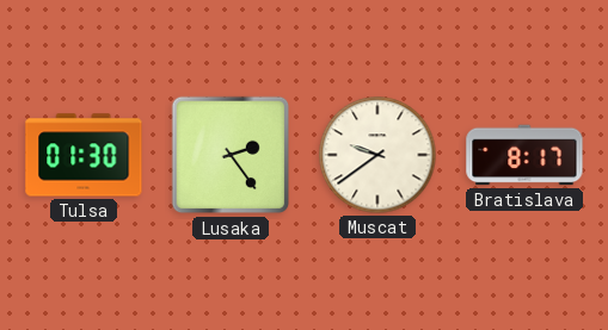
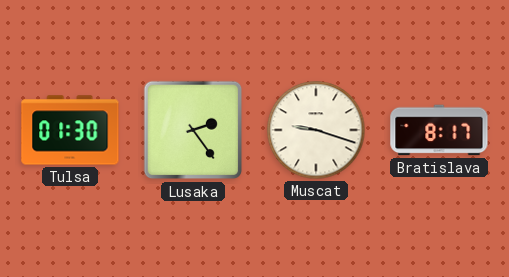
Muscat: 9:39 -> 9:18 (316, 130)
